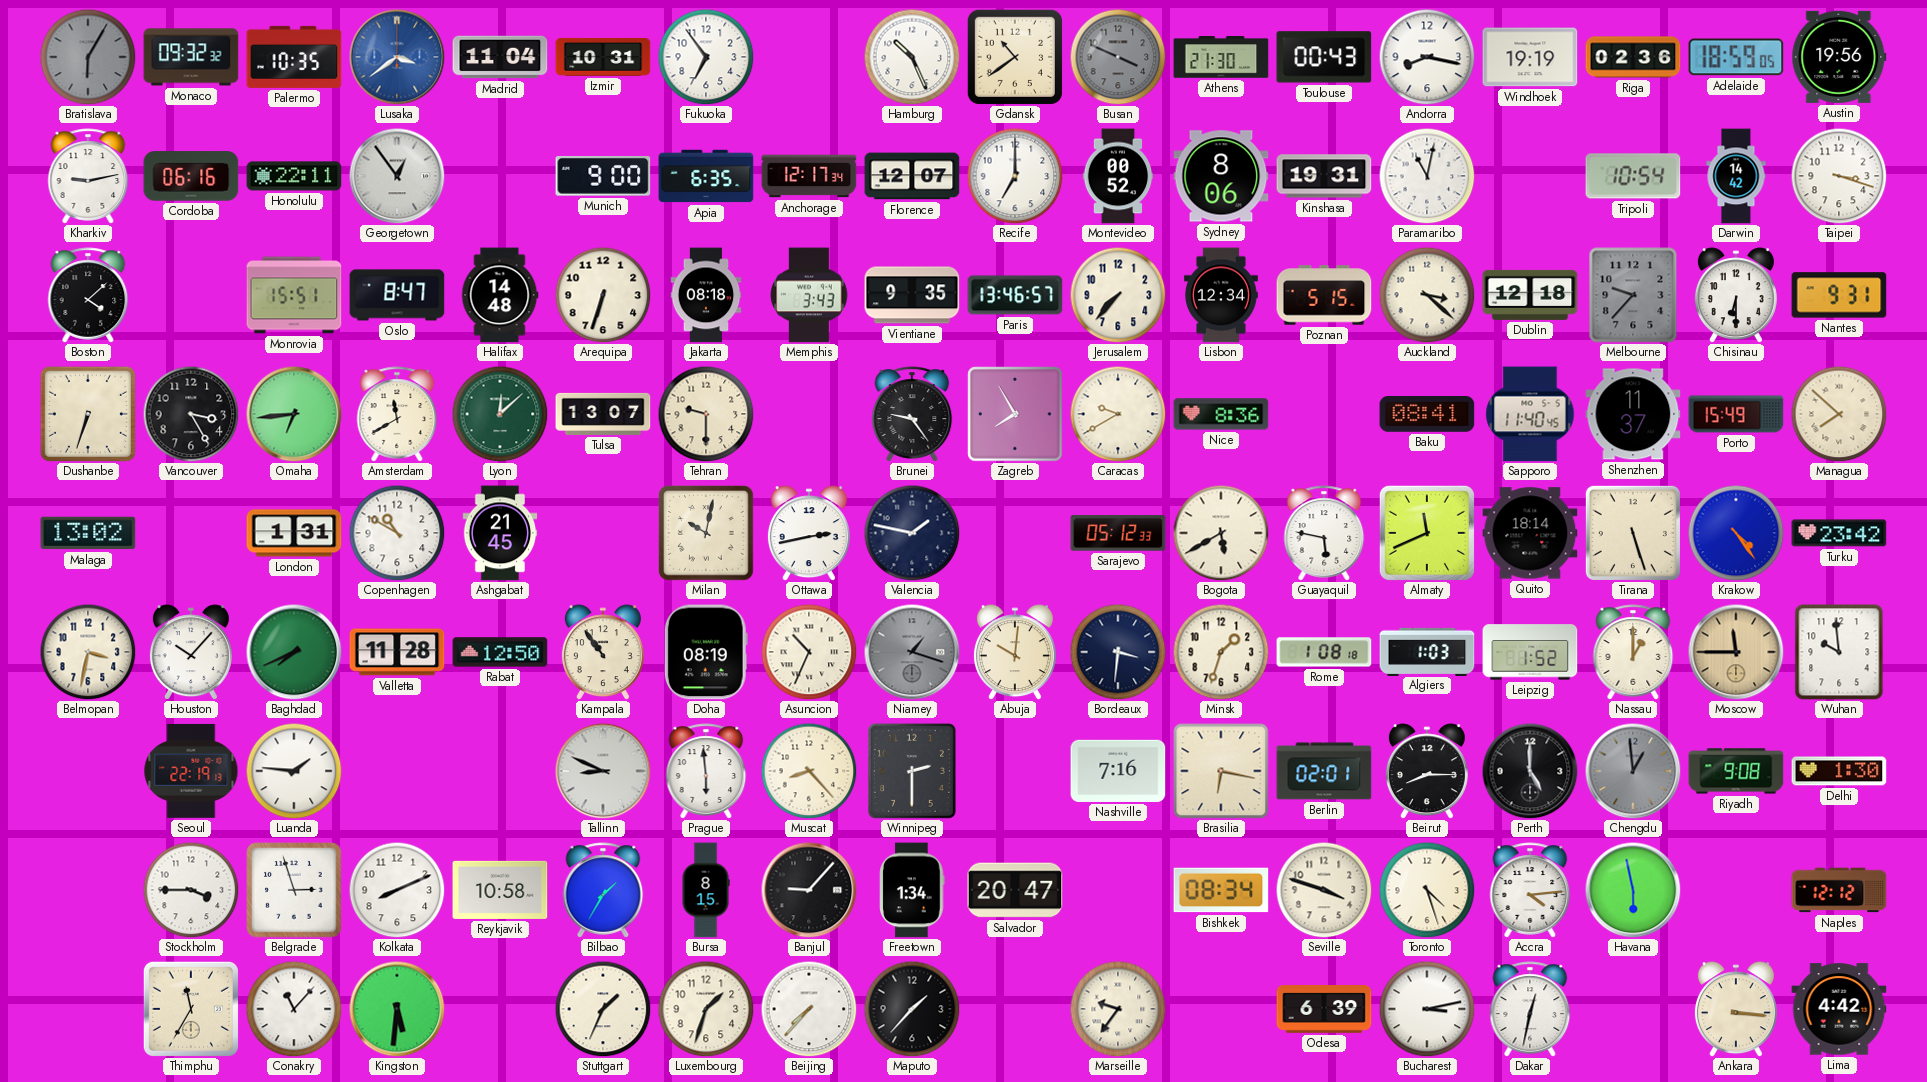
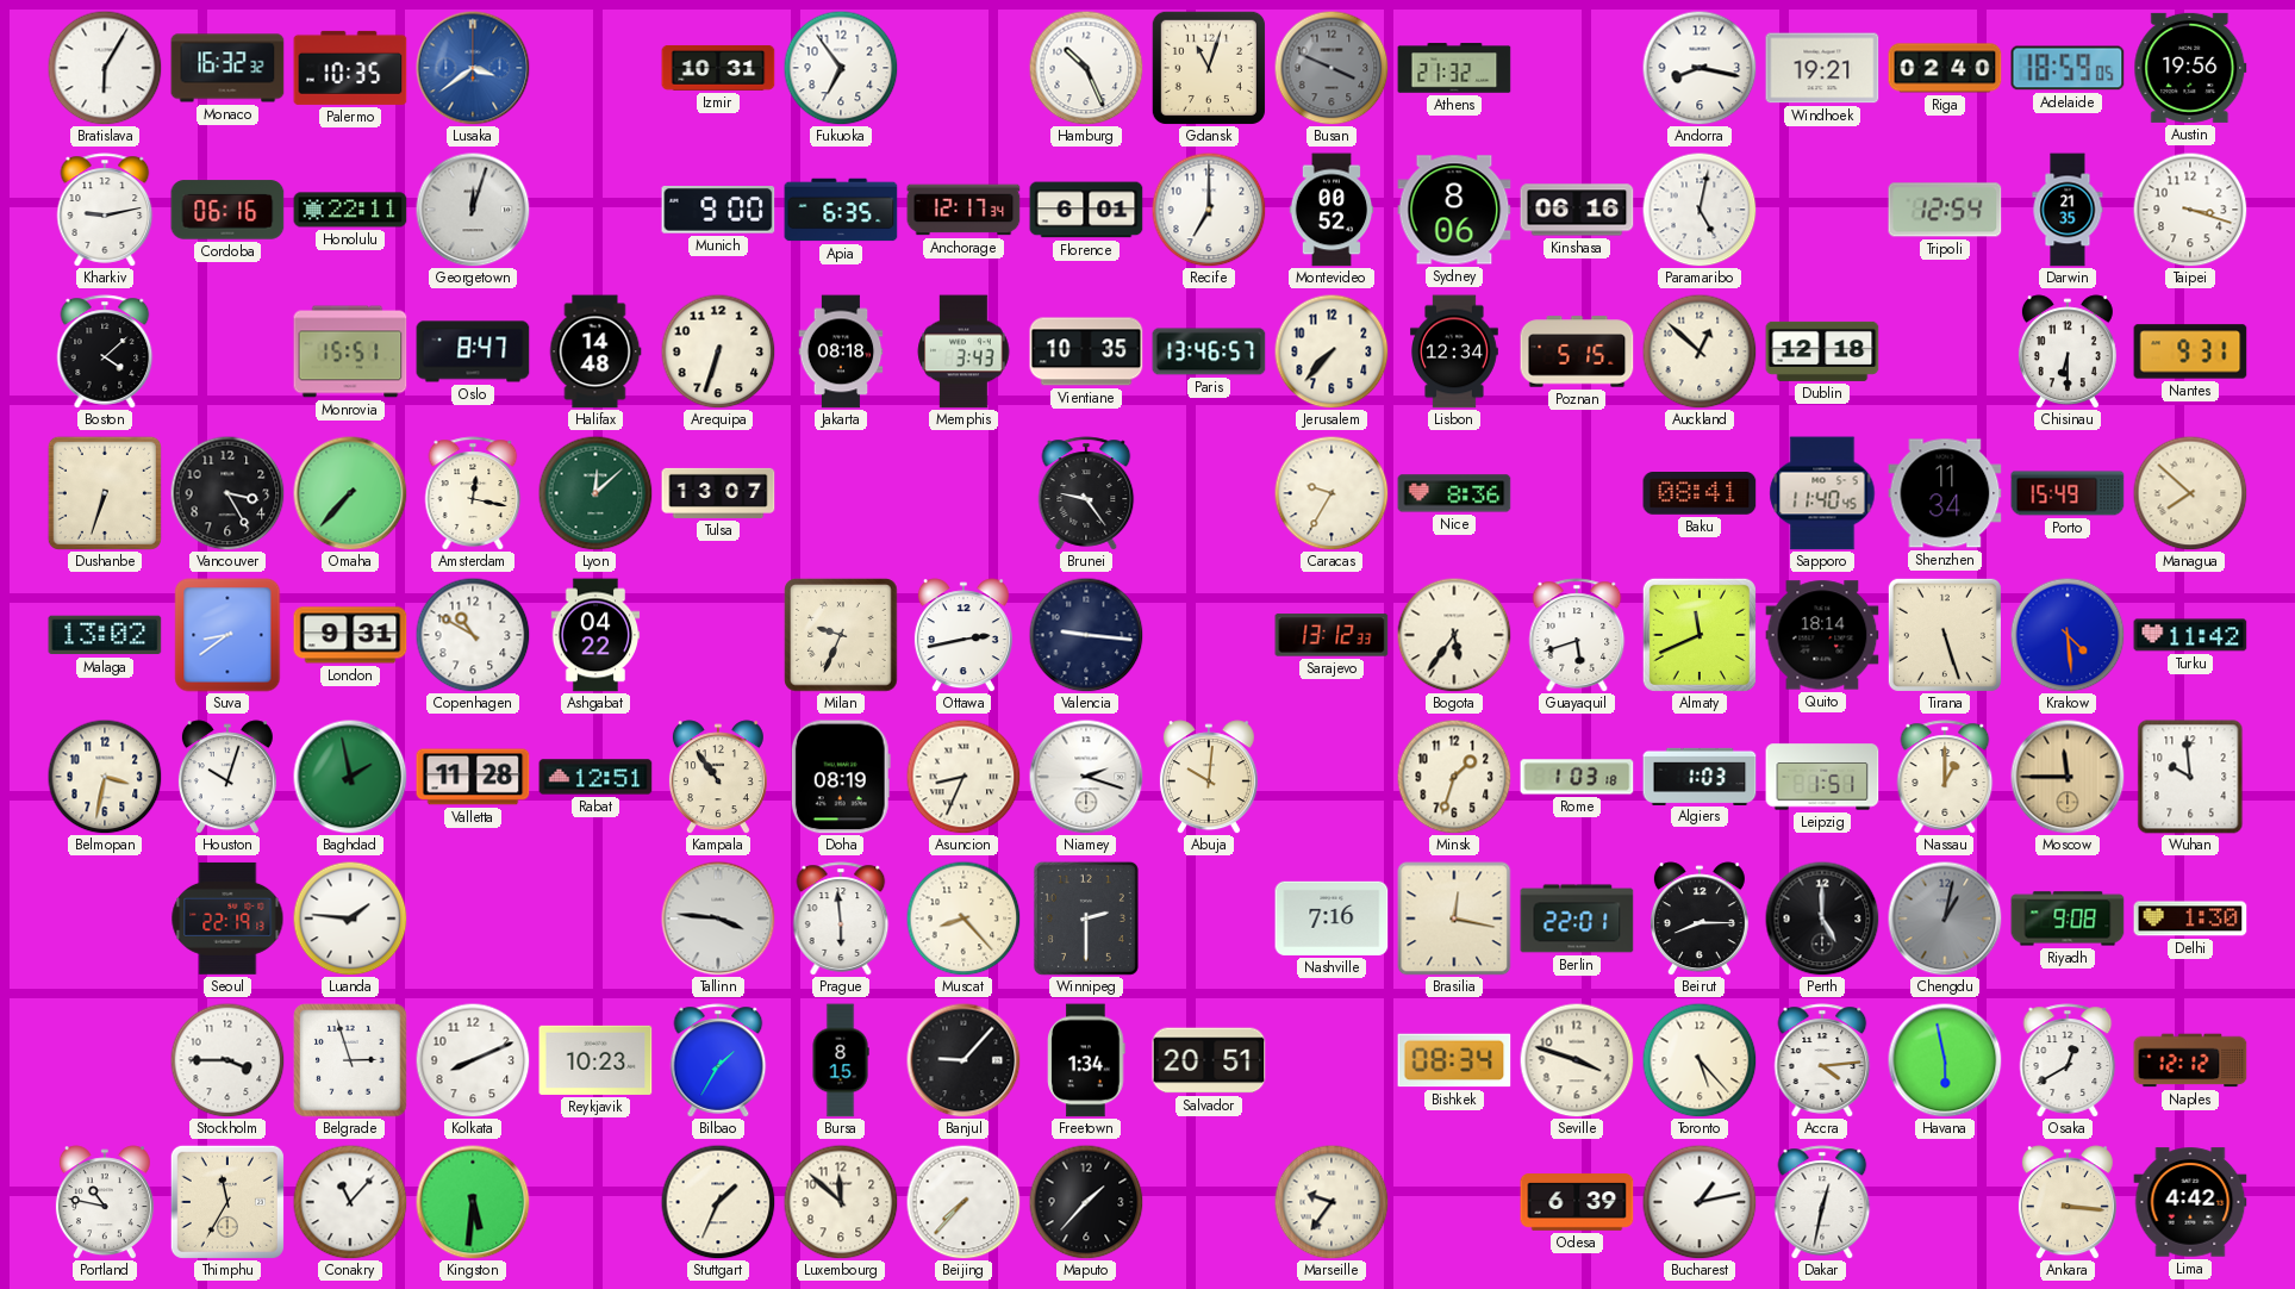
Bratislava dial: grey -> white (105, 68)
Monaco: 09:32 -> 16:32 (227, 68)
Madrid: 11:04 -> none (500, 57)
Gdansk: 10:39 -> 11:03 (1209, 68)
Athens: 21:30 -> 21:32 (1454, 68)
Toulouse: 00:43 -> none (1324, 57)
Windhoek: 19:19 -> 19:21 (1822, 68)
Riga: 02:36 -> 02:40 (1945, 68)
Georgetown: 12:54 -> 12:03 (473, 210)
Florence: 12:07 -> 6:01 (1086, 210)
Kinshasa: 19:31 -> 06:16 (1577, 210)
Paramaribo: 11:02 -> 5:02 (1700, 210)
Tripoli: 10:54 -> 12:54 (1945, 210)
Darwin: 14:42 -> 21:35 (2068, 210)
Vientiane: 9:35 -> 10:35 (1086, 351)
Auckland: 3:22 -> 12:52 (1700, 351)
Melbourne: 9:37 -> none (1633, 295)
Omaha: 6:44 -> 7:37 (350, 493)
Amsterdam: 11:40 -> 12:17 (473, 493)
Tehran: 9:30 -> none (706, 414)
Zagreb: 7:55 -> none (1015, 414)
Caracas: 9:40 -> 9:35 (1332, 493)
Shenzhen: 11:37 -> 11:34 (1945, 493)
Suva: none -> 8:39 (227, 635)
London: 1:31 -> 9:31 (350, 635)
Ashgabat: 21:45 -> 04:22 (595, 635)
Milan: 10:02 -> 9:34 (841, 635)
Valencia: 1:47 -> 9:16 (1086, 635)
Sarajevo: 05:12 -> 13:12 (1332, 635)
Bogota: 5:40 -> 5:36 (1454, 635)
Guayaquil: 5:47 -> 5:42 (1577, 635)
Krakow: 4:24 -> 4:29 (2068, 635)
Turku: 23:42 -> 11:42 (2190, 635)
Houston: 10:07 -> 10:03 (227, 777)
Baghdad: 7:41 -> 1:58 (350, 777)
Rabat: 12:50 -> 12:51 (595, 777)
Asuncion: 10:34 -> 8:34 (963, 777)
Niamey: 1:18 -> 2:18 (1086, 777)
Niamey dial: grey -> white (1086, 777)
Bordeaux: 3:31 -> none (1118, 652)
Rome: 1:08 -> 1:03 (1577, 777)
Leipzig: 1:52 -> 1:51 (1822, 777)
Tallinn: 8:49 -> 3:46 (718, 919)
Brasilia: 6:17 -> 12:17 (1454, 919)
Berlin: 02:01 -> 22:01 (1577, 919)
Chengdu: 12:59 -> 1:02 (1945, 919)
Reykjavik: 10:58 -> 10:23 (595, 1060)
Salvador: 20:47 -> 20:51 (1209, 1060)
Toronto: 4:27 -> 5:23 (1700, 1060)
Osaka: none -> 12:40 (2068, 1060)
Portland: none -> 10:47 (105, 1202)
Luxembourg: 1:33 -> 11:52 (841, 1202)
Bucharest: 3:13 -> 1:13 (1700, 1202)
